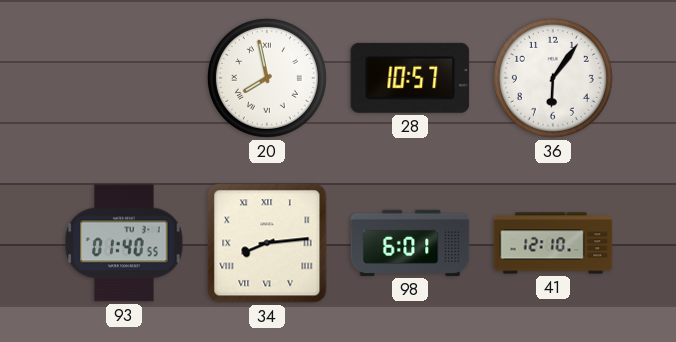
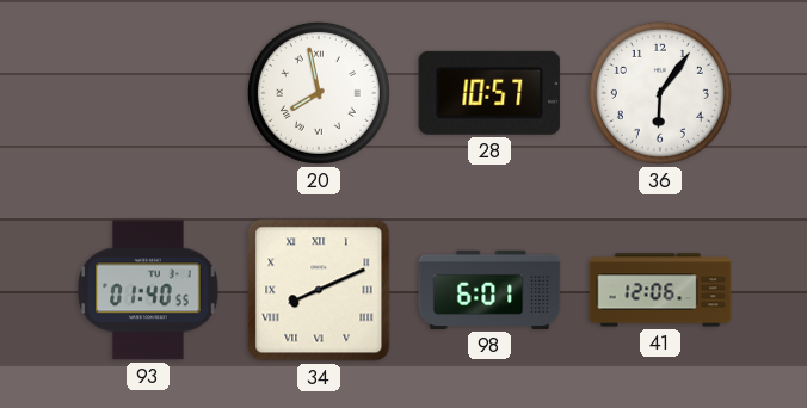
34: 8:14 -> 8:11 (319, 290)
41: 12:10 -> 12:06 (660, 290)
